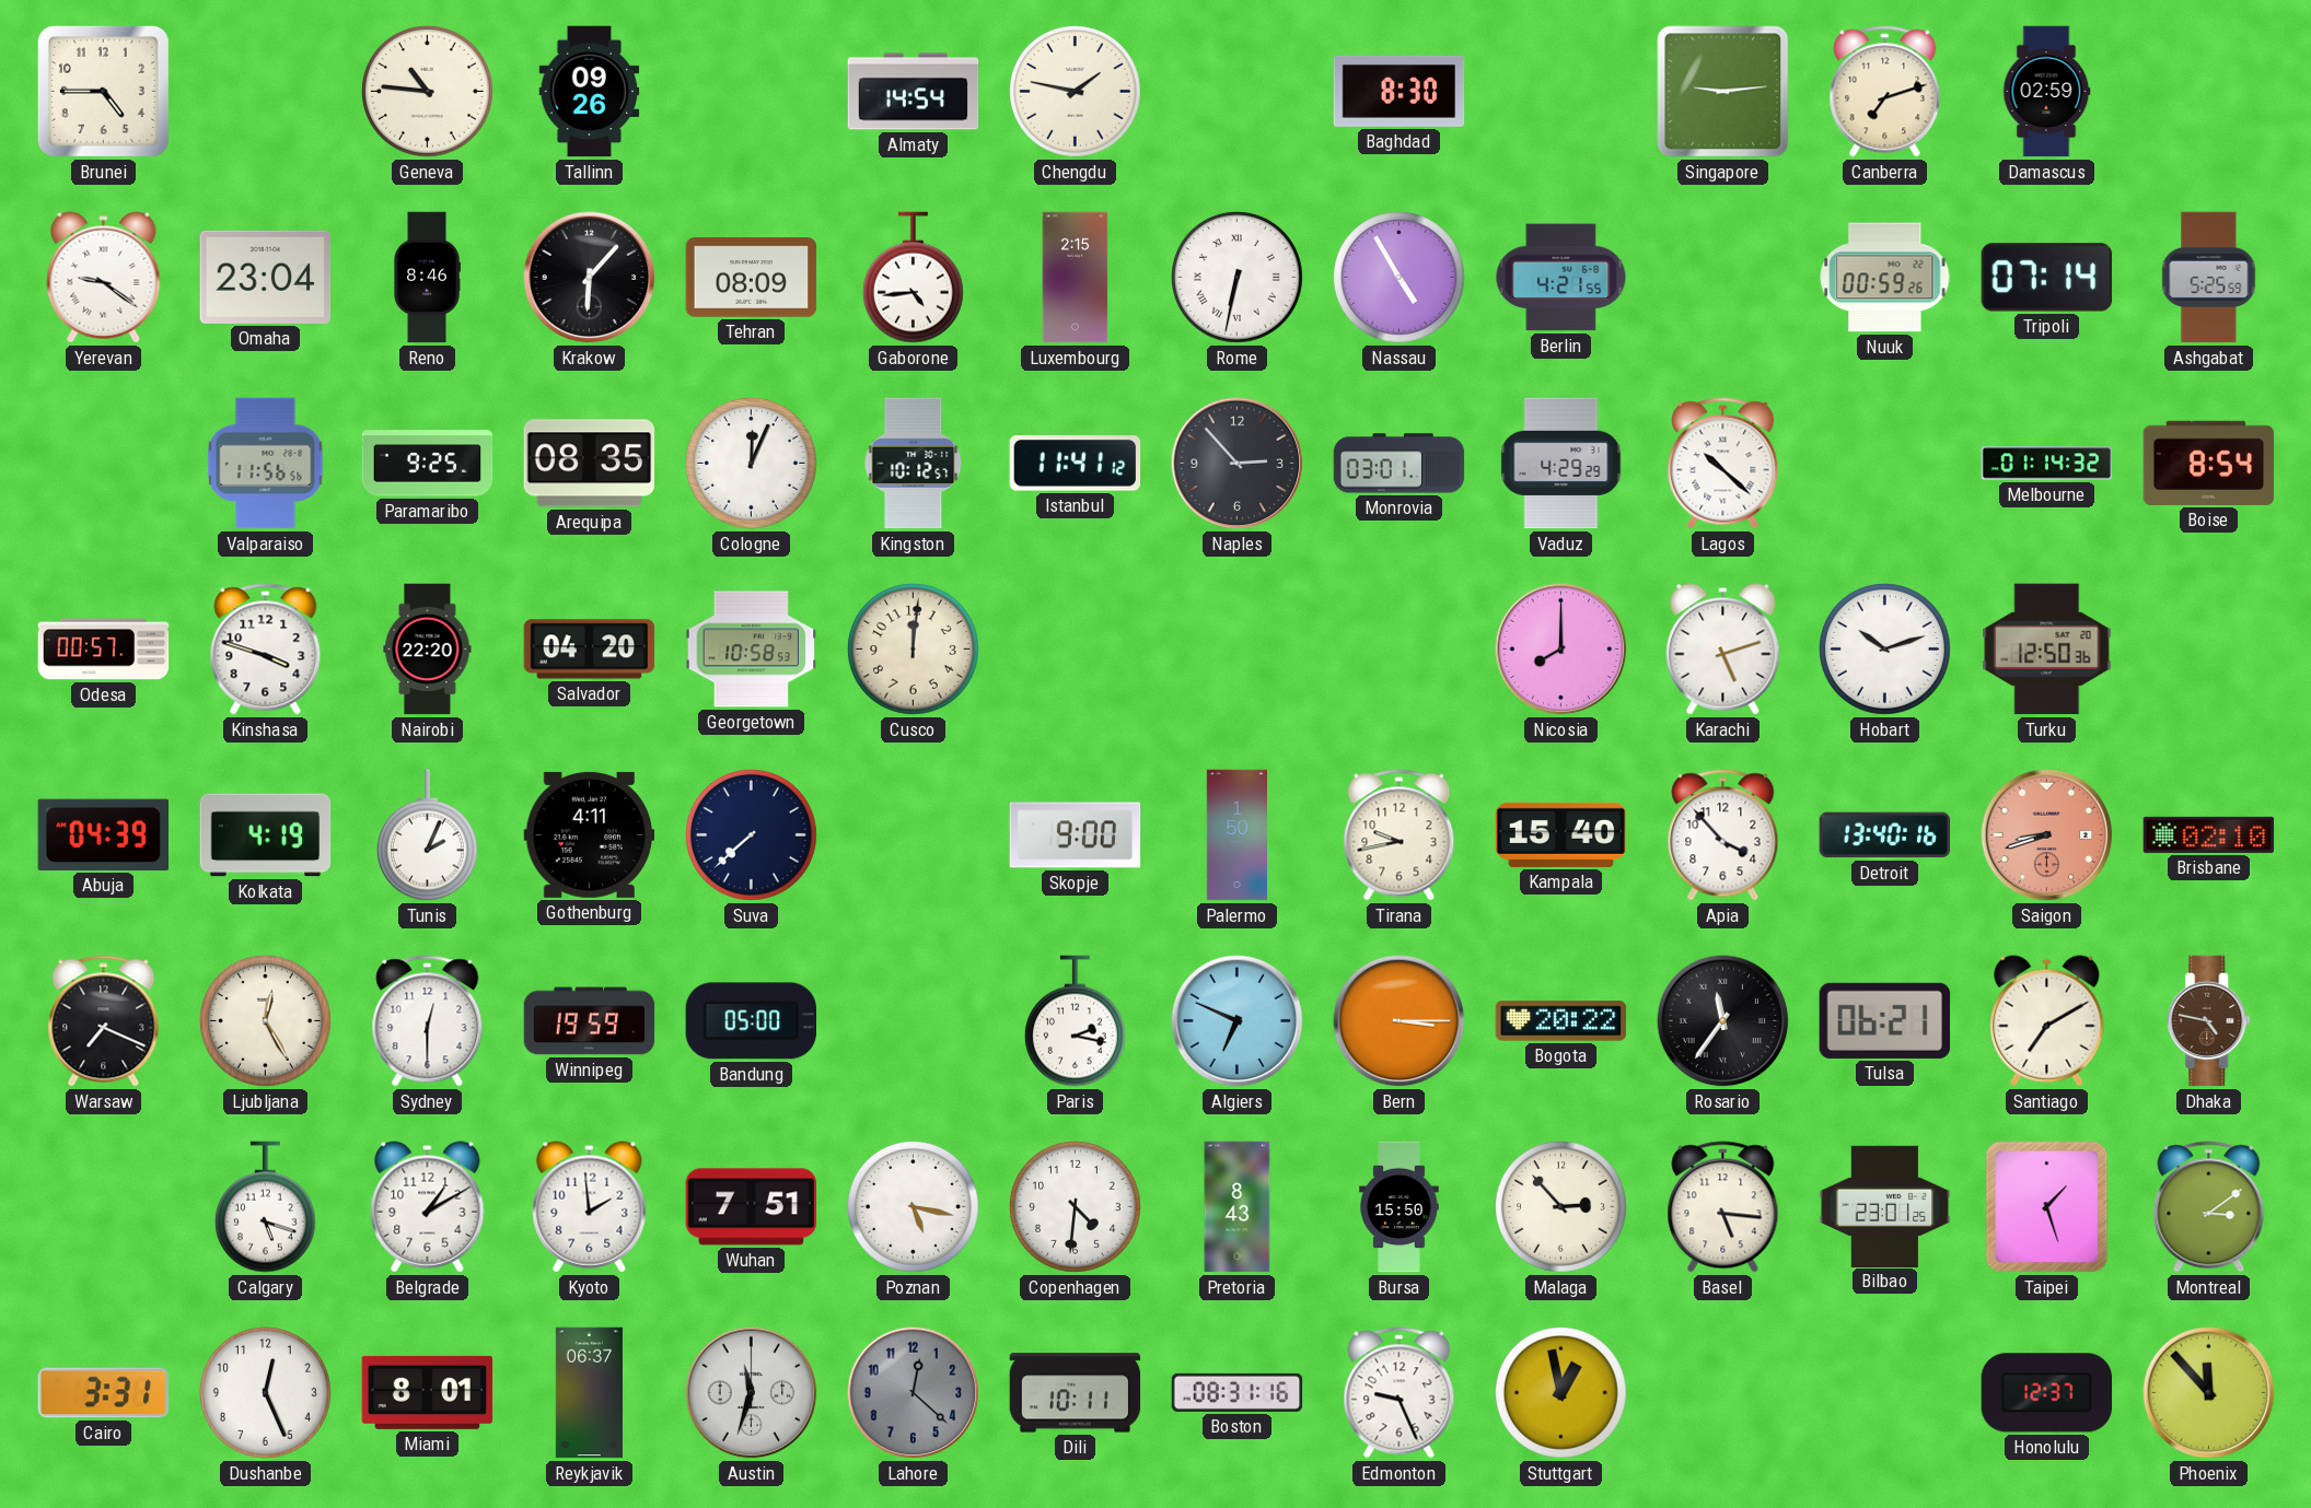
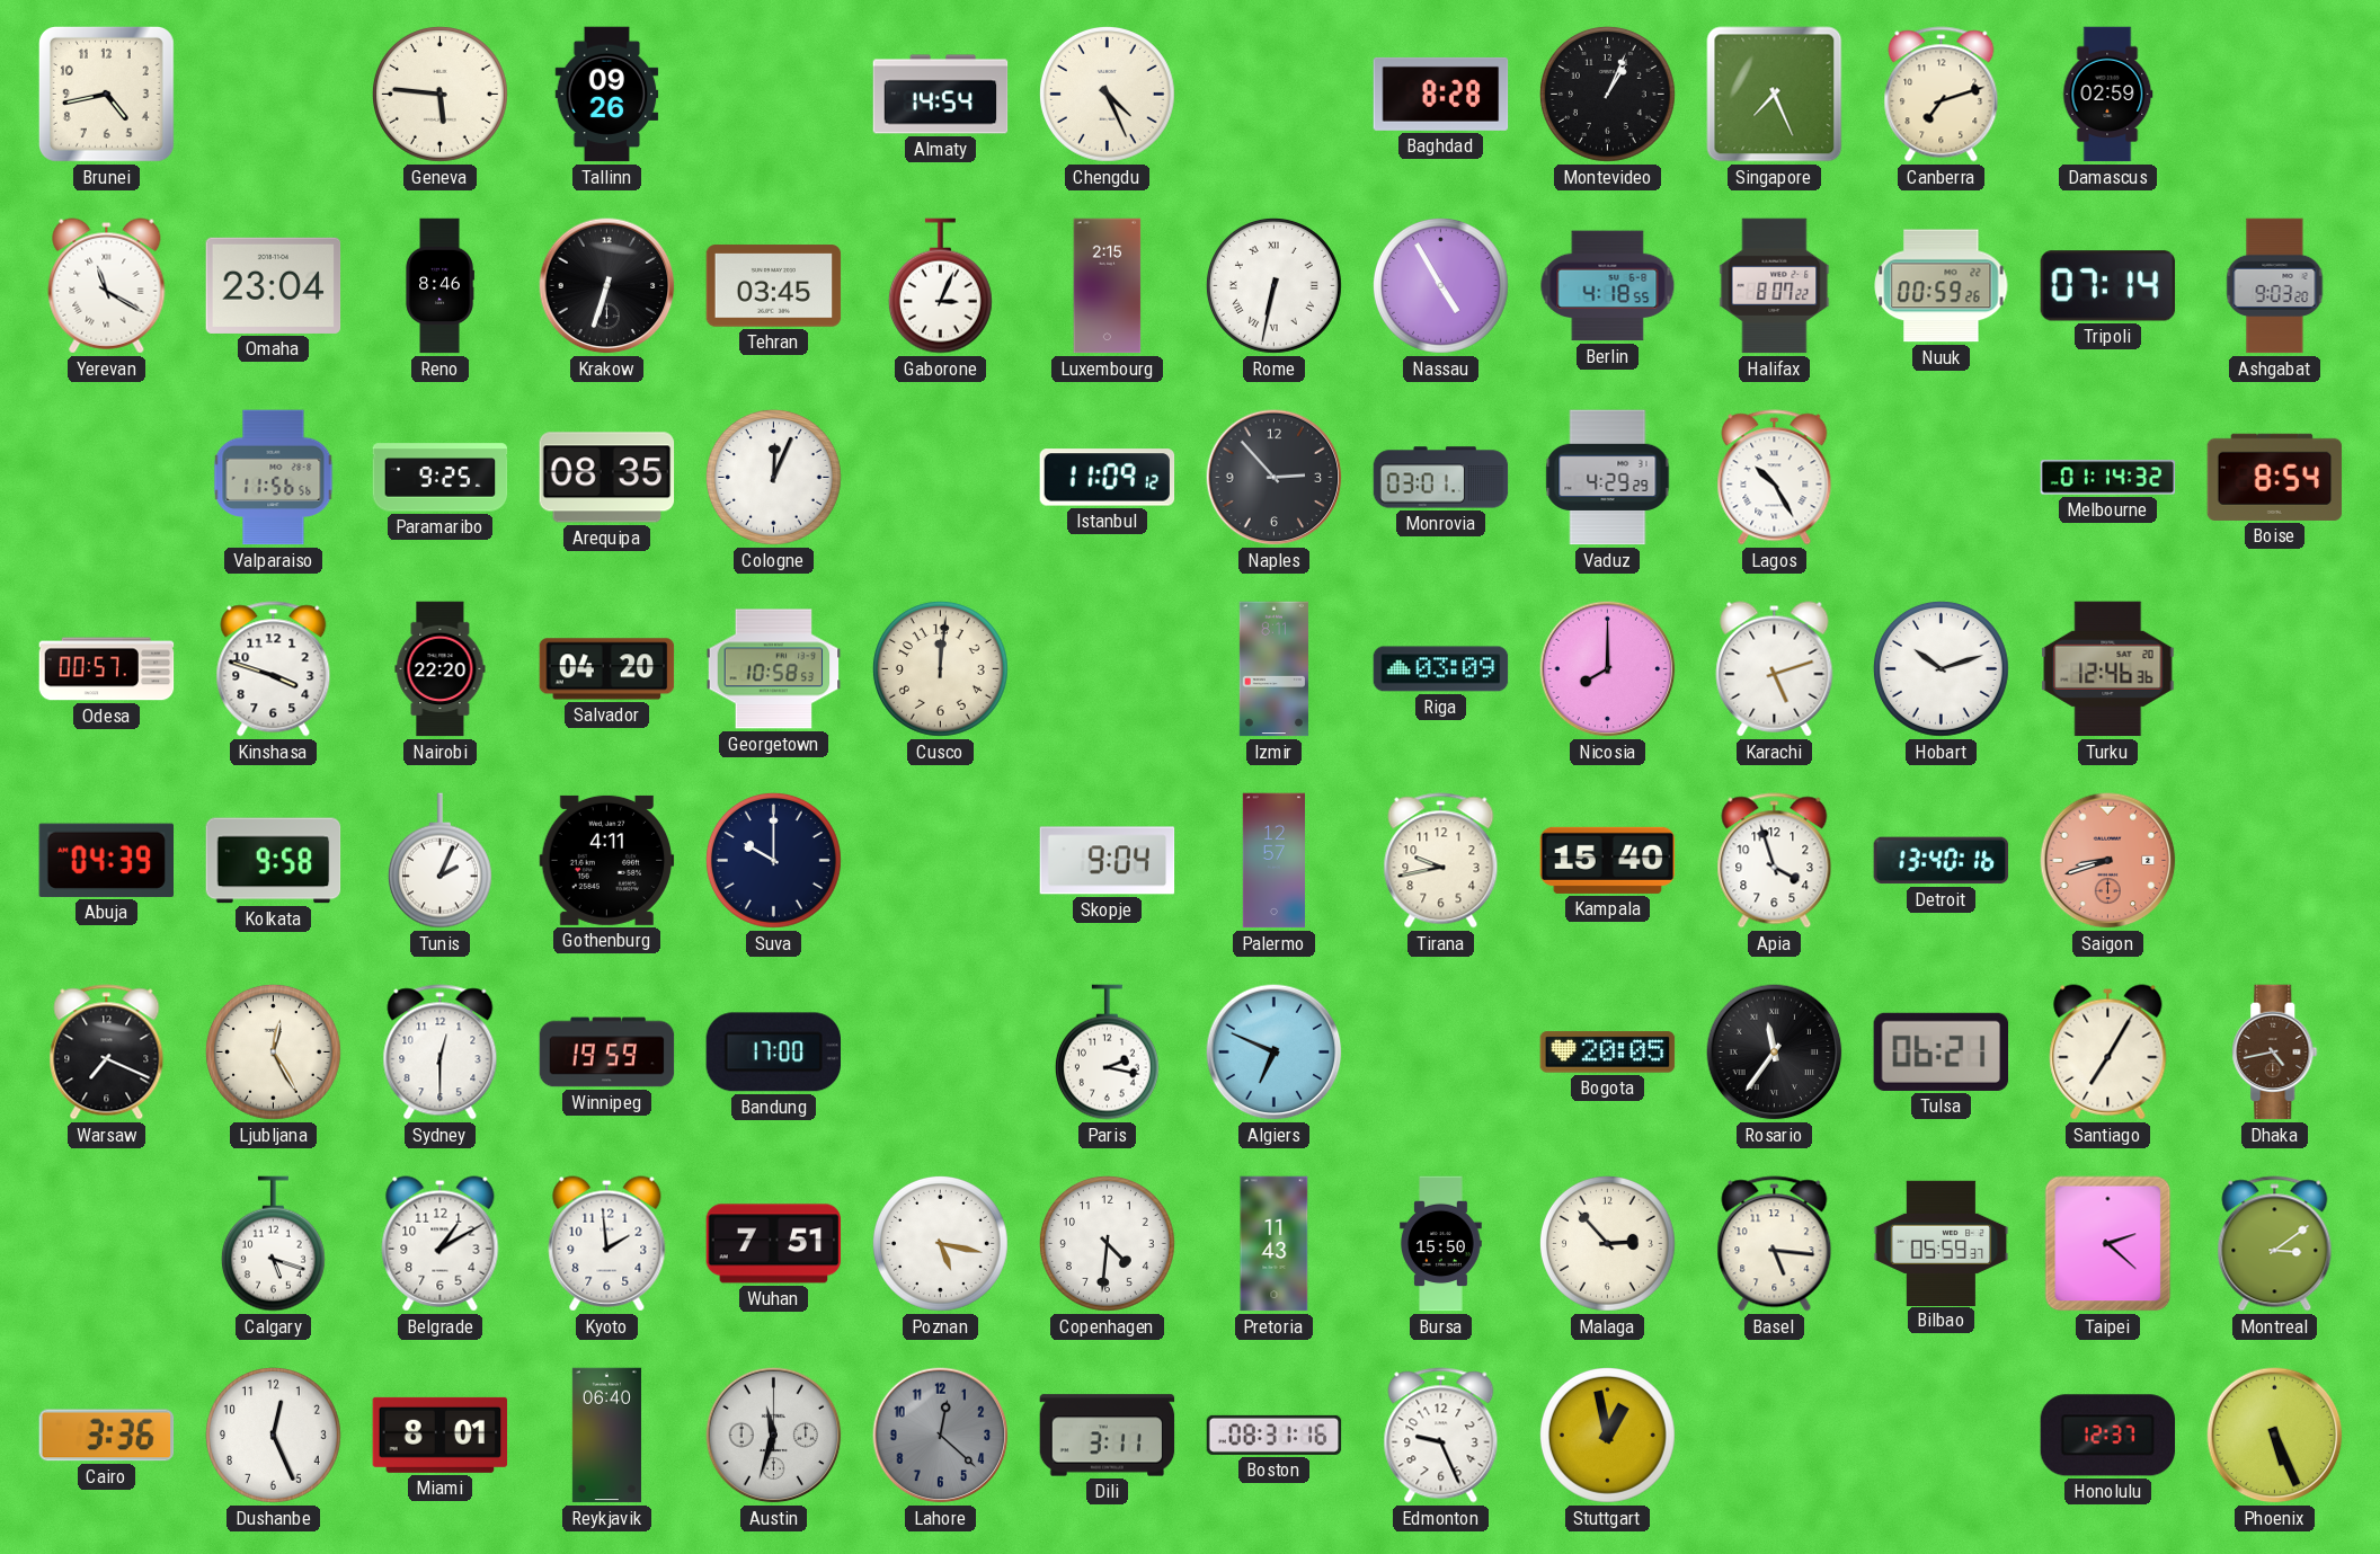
Brunei: 4:45 -> 4:43 (106, 94)
Geneva: 10:46 -> 5:46 (439, 94)
Chengdu: 1:47 -> 4:26 (1107, 94)
Baghdad: 8:30 -> 8:28 (1441, 94)
Montevideo: none -> 1:04 (1607, 94)
Singapore: 9:14 -> 7:26 (1775, 95)
Yerevan: 9:21 -> 11:20 (107, 286)
Krakow: 6:07 -> 6:33 (607, 286)
Tehran: 08:09 -> 03:45 (774, 286)
Gaborone: 4:44 -> 3:04 (940, 286)
Berlin: 4:21 -> 4:18 (1608, 286)
Halifax: none -> 8:07 (1775, 286)
Ashgabat: 5:25 -> 9:03 (2275, 286)
Kingston: 10:12 -> none (914, 464)
Istanbul: 11:41 -> 11:09 (1108, 478)
Lagos: 10:22 -> 10:25 (1775, 478)
Izmir: none -> 8:11 (1273, 669)
Riga: none -> 03:09 (1441, 669)
Turku: 12:50 -> 12:46 (2108, 669)
Kolkata: 4:19 -> 9:58 (274, 861)
Suva: 7:38 -> 10:00 (773, 860)
Skopje: 9:00 -> 9:04 (1108, 861)
Palermo: 1:50 -> 12:57 (1273, 861)
Apia: 3:53 -> 3:57 (1775, 861)
Brisbane: 02:10 -> none (2209, 834)
Bandung: 05:00 -> 17:00 (773, 1053)
Bern: 3:15 -> none (1400, 1021)
Bogota: 20:22 -> 20:05 (1608, 1053)
Santiago: 7:10 -> 7:05 (2108, 1053)
Dhaka: 4:47 -> 4:43 (2275, 1053)
Pretoria: 8:43 -> 11:43 (1275, 1244)
Bilbao: 23:01 -> 05:59 (1942, 1243)
Taipei: 1:27 -> 2:22 (2108, 1244)
Cairo: 3:31 -> 3:36 (107, 1436)
Reykjavik: 06:37 -> 06:40 (606, 1436)
Dili: 10:11 -> 3:11 (1108, 1436)
Phoenix: 11:53 -> 5:26 (2275, 1436)
